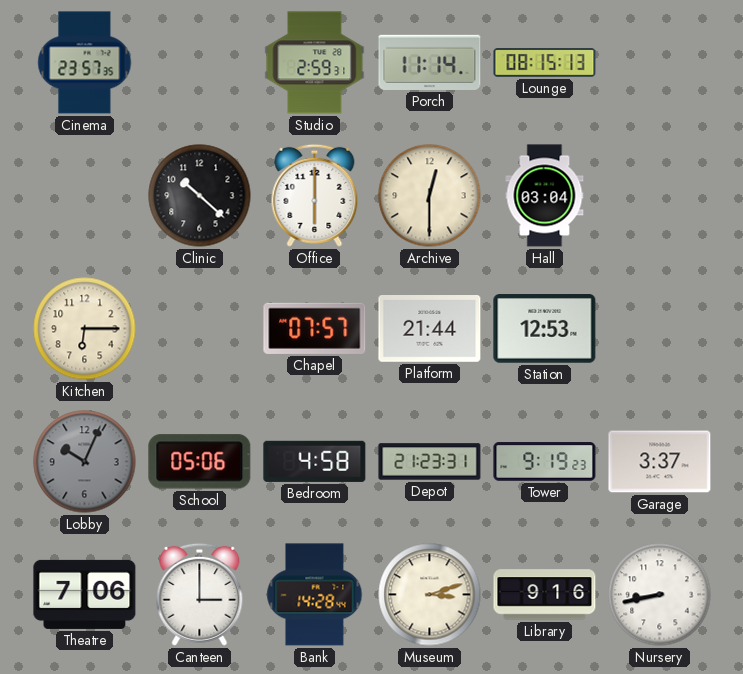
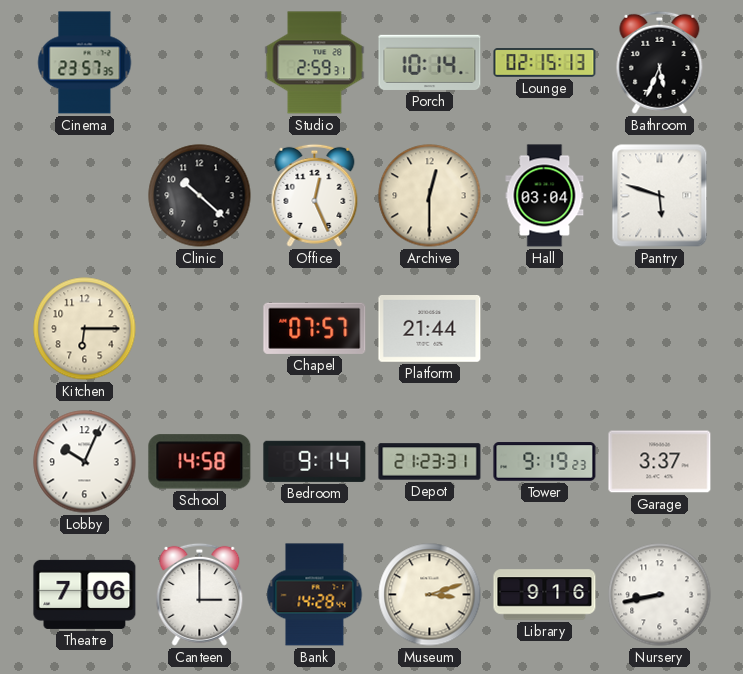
Porch: 11:14 -> 10:14 (430, 62)
Lounge: 08:15 -> 02:15 (545, 63)
Bathroom: none -> 5:34 (660, 62)
Office: 6:00 -> 12:26 (315, 195)
Pantry: none -> 5:48 (660, 196)
Station: 12:53 -> none (545, 329)
Lobby dial: grey -> white (85, 462)
School: 05:06 -> 14:58 (200, 462)
Bedroom: 4:58 -> 9:14 (315, 461)
